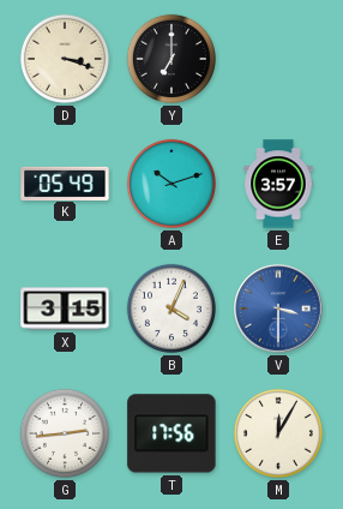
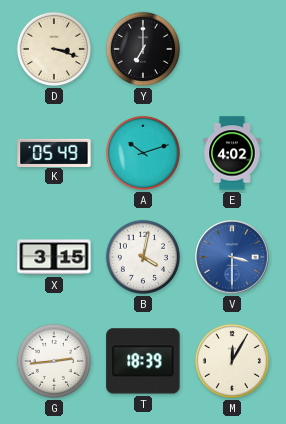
E: 3:57 -> 4:02 (232, 153)
B: 4:04 -> 4:02 (143, 257)
T: 17:56 -> 18:39 (143, 361)
